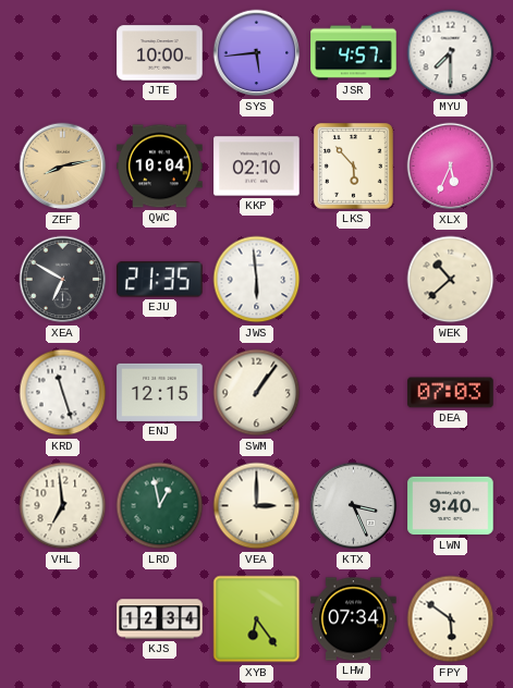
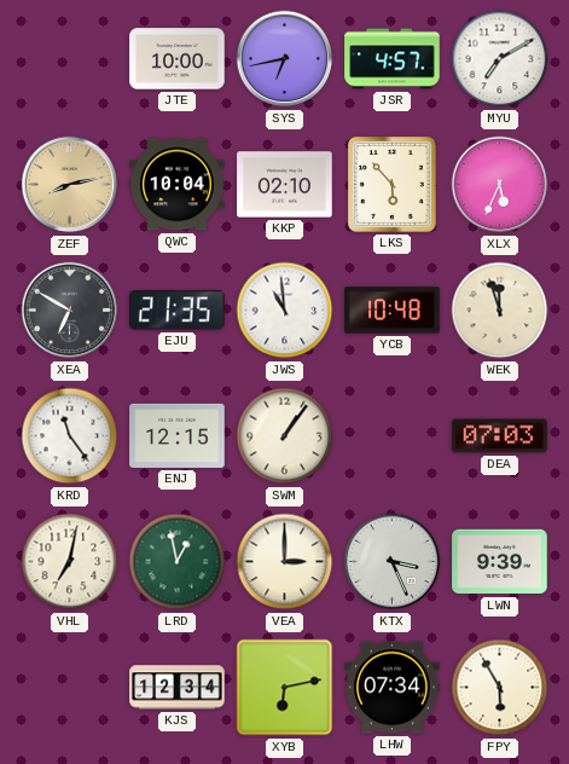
SYS: 5:44 -> 6:43 (285, 59)
MYU: 7:30 -> 7:10 (500, 59)
JWS: 5:59 -> 10:59 (285, 311)
YCB: none -> 10:48 (393, 311)
WEK: 10:38 -> 11:57 (500, 311)
KRD: 11:27 -> 11:24 (70, 436)
VHL: 6:59 -> 7:02 (70, 562)
LWN: 9:40 -> 9:39 (500, 562)
XYB: 6:24 -> 6:13 (285, 688)
FPY: 5:51 -> 5:55 (500, 688)
